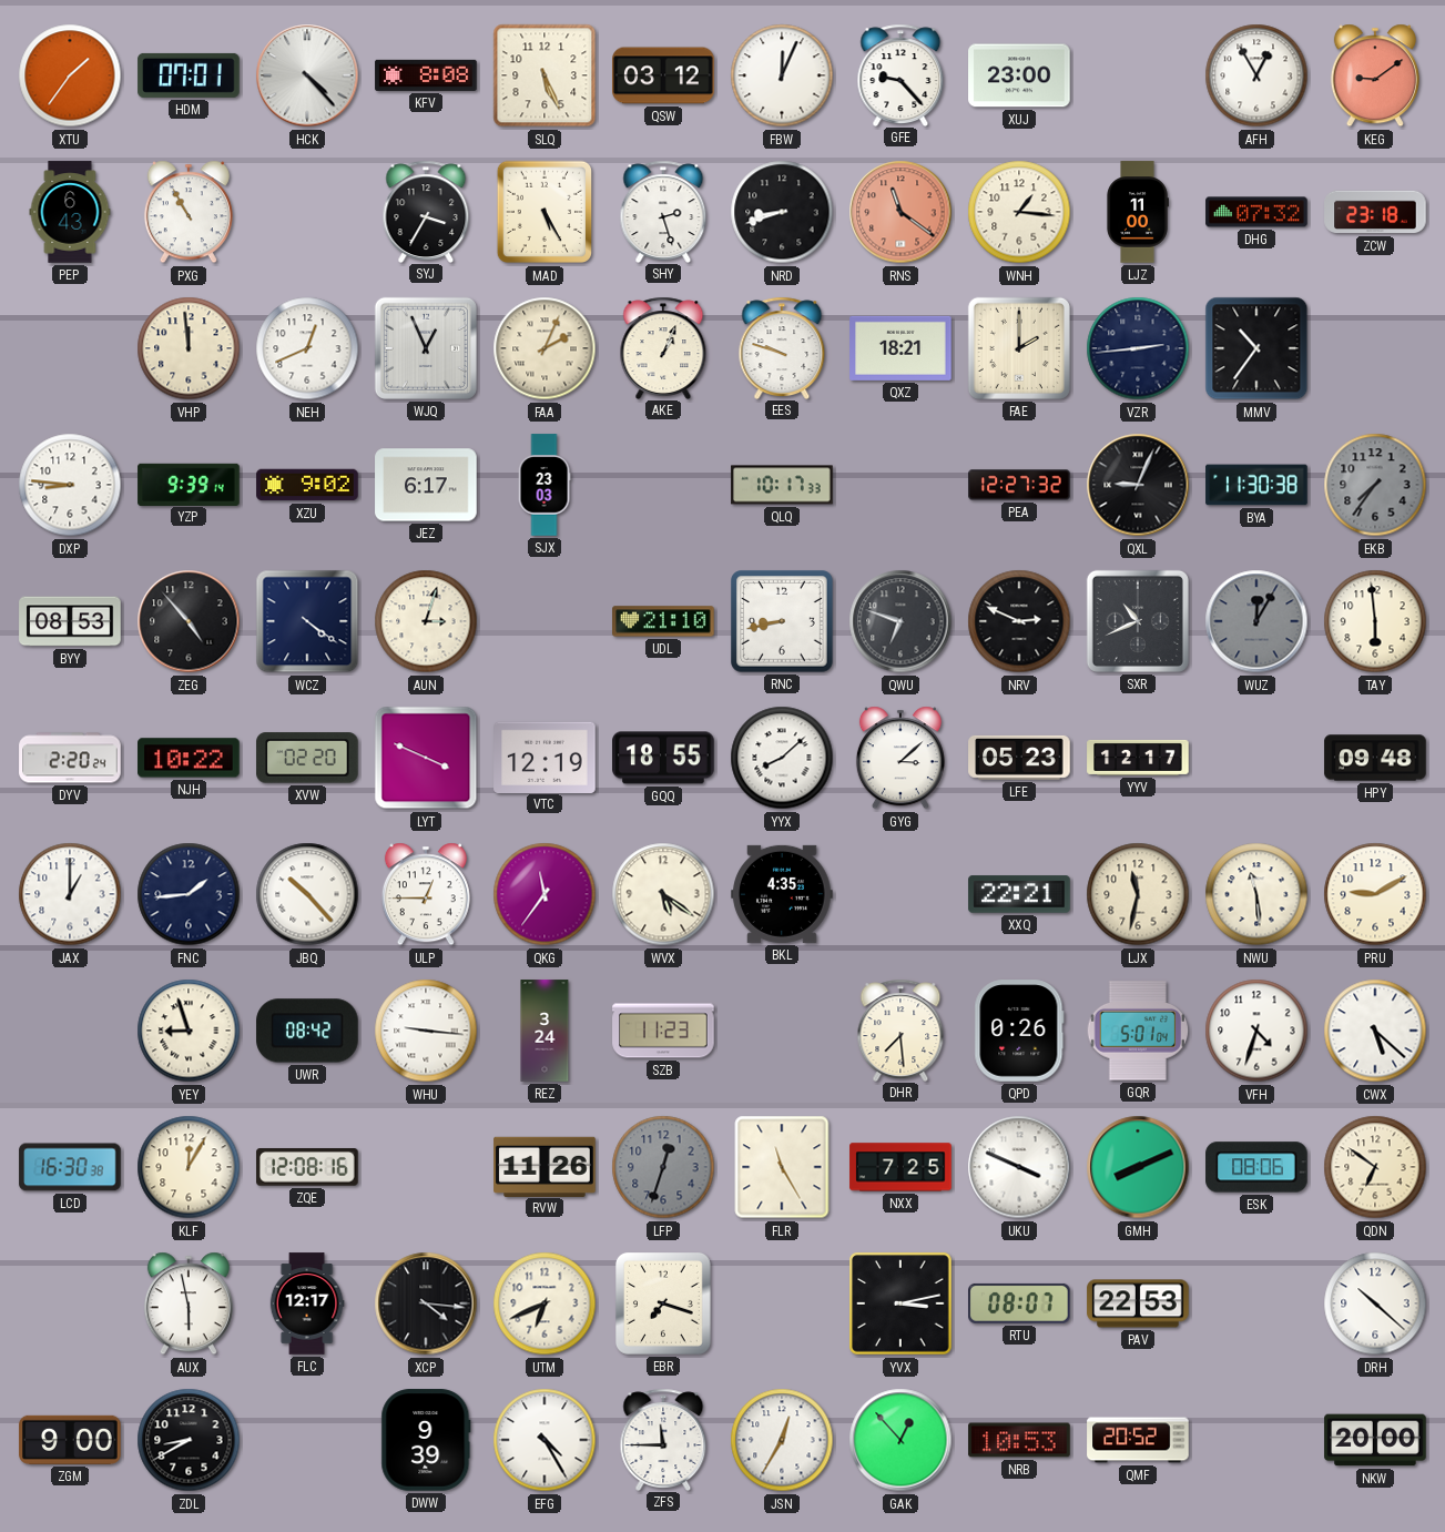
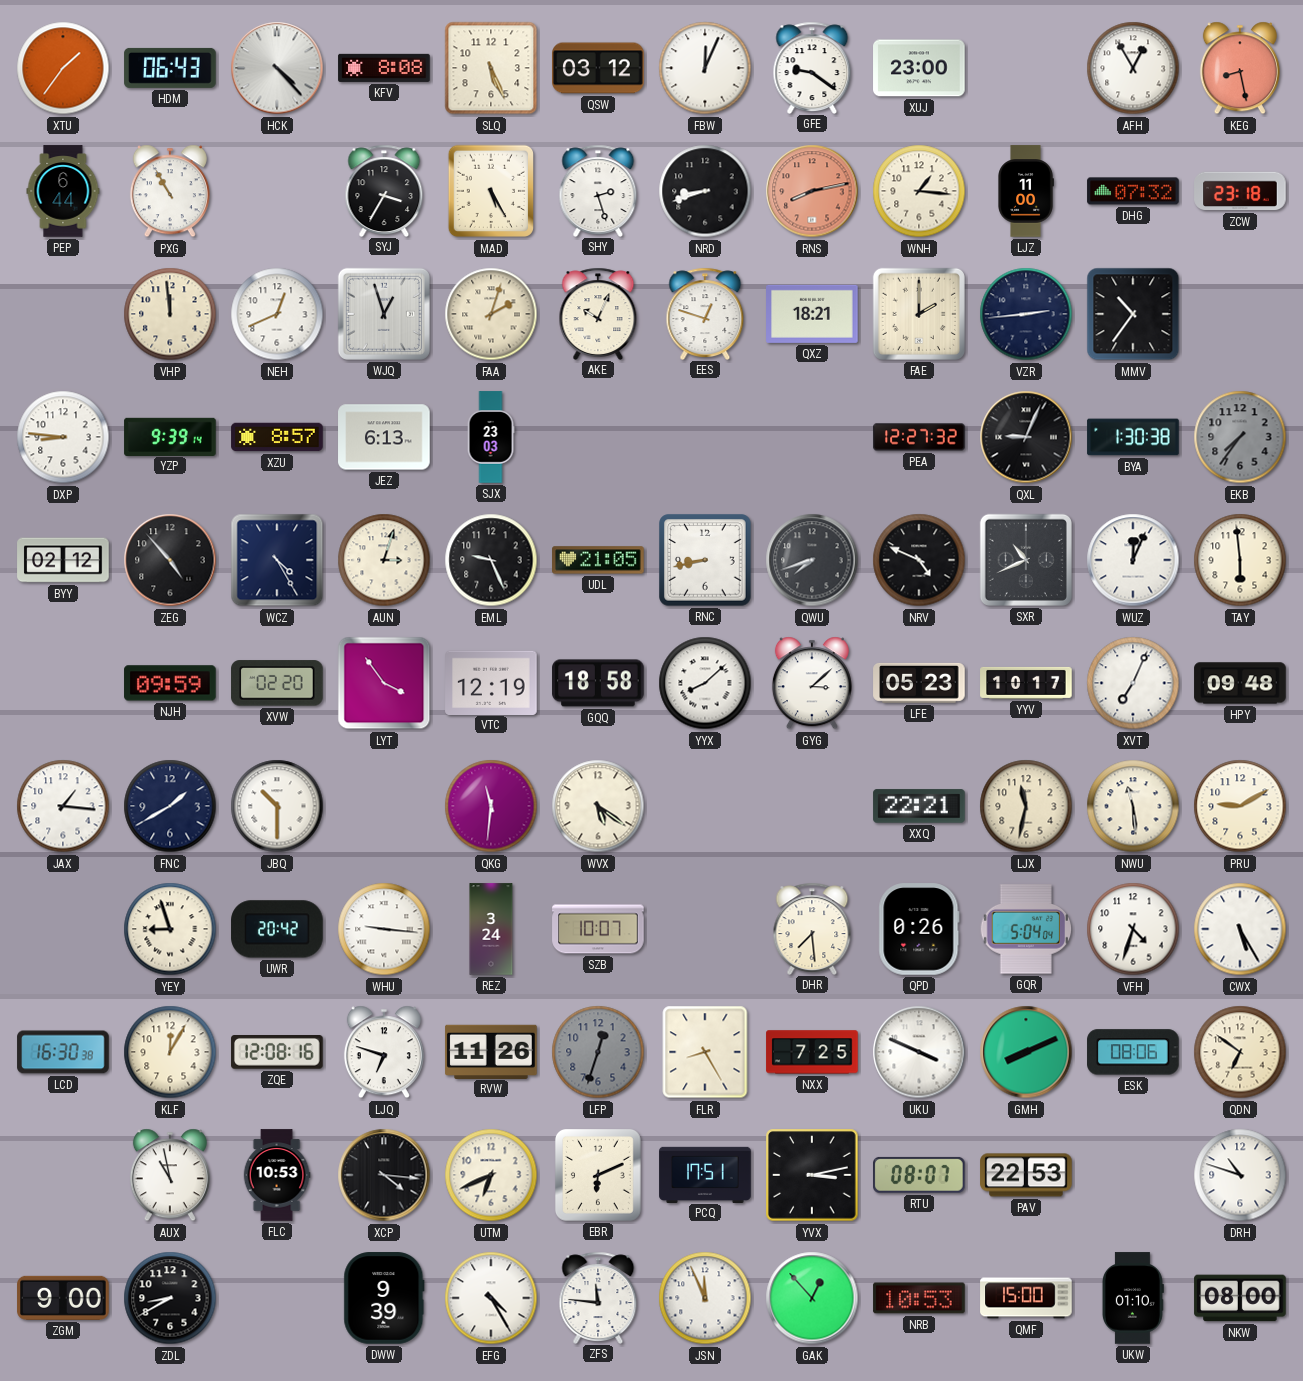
HDM: 07:01 -> 06:43 (170, 68)
GFE: 9:23 -> 9:21 (812, 67)
KEG: 9:09 -> 8:28 (1240, 68)
PEP: 6:43 -> 6:44 (63, 191)
RNS: 11:21 -> 8:13 (812, 191)
WJQ: 12:56 -> 12:57 (384, 314)
FAA: 2:04 -> 2:03 (491, 314)
AKE: 1:04 -> 10:04 (598, 313)
EES: 9:48 -> 12:48 (705, 313)
XZU: 9:02 -> 8:57 (277, 437)
JEZ: 6:17 -> 6:13 (384, 437)
QLQ: 10:17 -> none (782, 485)
BYA: 11:30 -> 1:30 (1133, 437)
BYY: 08:53 -> 02:12 (63, 560)
WCZ: 4:21 -> 4:25 (277, 560)
EML: none -> 9:26 (491, 560)
UDL: 21:10 -> 21:05 (598, 560)
QWU: 6:48 -> 7:42 (812, 560)
NRV: 2:49 -> 4:49 (919, 560)
WUZ: 12:05 -> 12:04 (1133, 560)
WUZ dial: grey -> white (1133, 560)
DYV: 2:20 -> none (70, 758)
NJH: 10:22 -> 09:59 (170, 683)
LYT: 3:49 -> 3:54 (384, 683)
GQQ: 18:55 -> 18:58 (598, 683)
YYV: 12:17 -> 10:17 (1026, 683)
XVT: none -> 7:04 (1133, 683)
JAX: 1:00 -> 1:16 (63, 806)
FNC: 1:44 -> 1:40 (170, 806)
JBQ: 10:23 -> 10:30 (277, 806)
ULP: 12:45 -> none (426, 894)
QKG: 11:36 -> 11:31 (491, 806)
BKL: 4:35 -> none (782, 894)
UWR: 08:42 -> 20:42 (277, 929)
SZB: 11:23 -> 10:07 (598, 929)
GQR: 5:01 -> 5:04 (1026, 929)
CWX: 5:22 -> 5:25 (1240, 929)
LJQ: none -> 6:48 (384, 1052)
FLR: 11:25 -> 8:25 (705, 1052)
AUX: 5:58 -> 10:58 (170, 1175)
FLC: 12:17 -> 10:53 (277, 1175)
EBR: 7:18 -> 6:11 (598, 1176)
PCQ: none -> 17:51 (705, 1174)
DRH: 10:22 -> 10:48 (1240, 1175)
ZFS: 11:45 -> 11:46 (598, 1297)
JSN: 12:35 -> 11:56 (705, 1298)
QMF: 20:52 -> 15:00 (1026, 1298)
UKW: none -> 01:10 (1133, 1298)
NKW: 20:00 -> 08:00 (1240, 1298)
